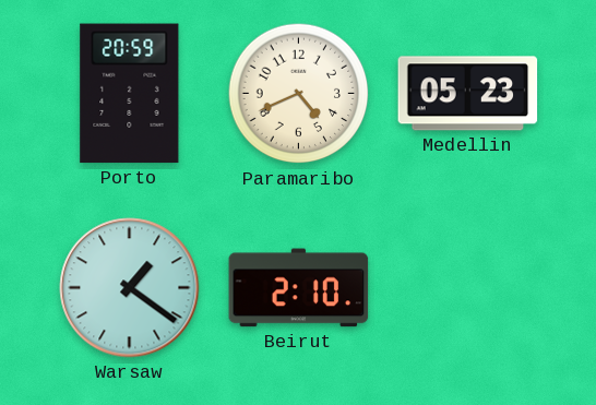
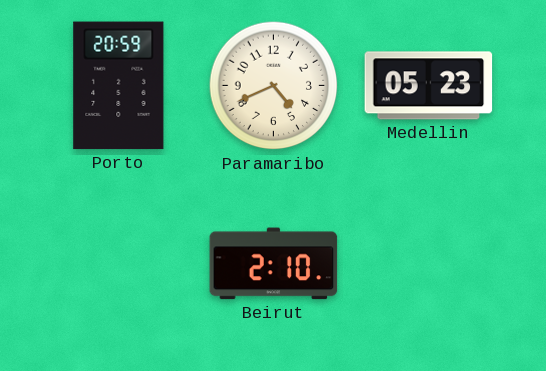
Warsaw: 1:21 -> none (130, 288)
